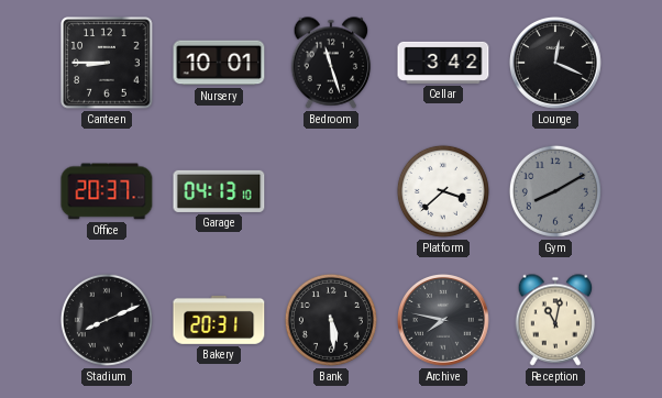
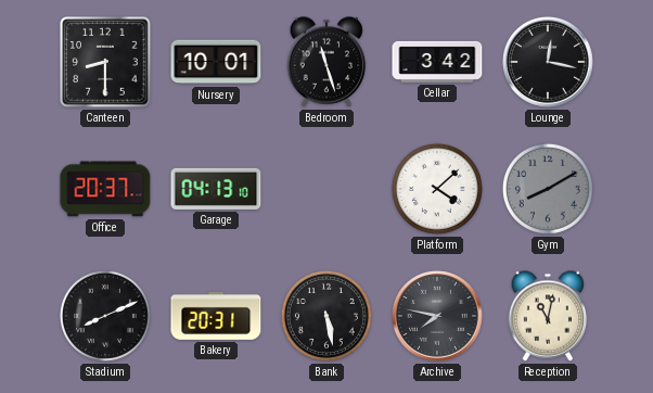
Canteen: 8:45 -> 8:30 (105, 62)
Lounge: 12:19 -> 12:17 (548, 62)
Platform: 3:38 -> 4:08 (437, 189)
Bank: 5:29 -> 5:28 (326, 316)
